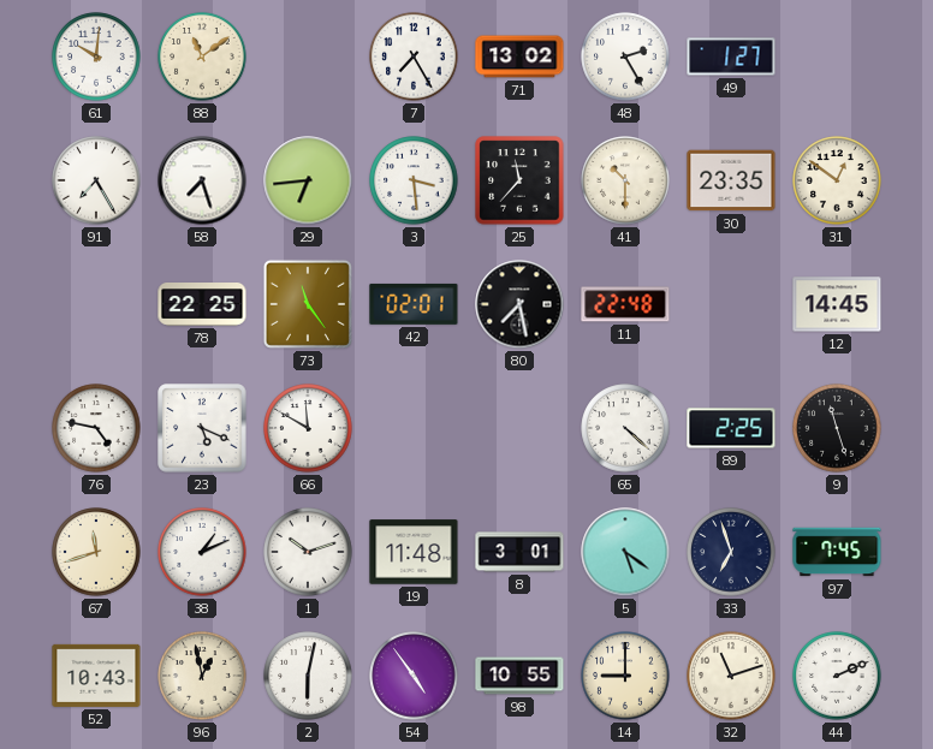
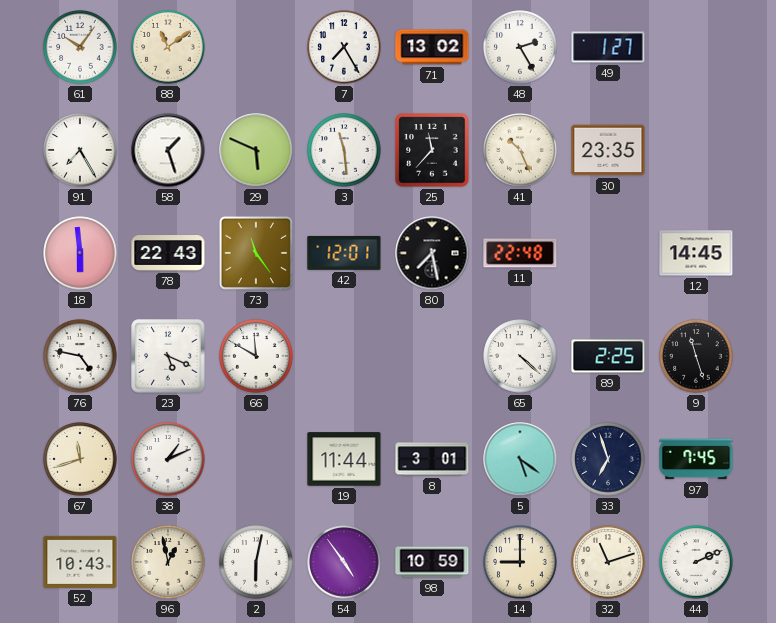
61: 10:01 -> 10:06 (80, 47)
58: 7:27 -> 1:27 (168, 150)
29: 6:44 -> 5:49 (256, 150)
3: 3:29 -> 11:29 (344, 150)
41: 10:30 -> 10:26 (520, 150)
31: 12:51 -> none (837, 180)
18: none -> 5:59 (80, 253)
78: 22:25 -> 22:43 (168, 254)
42: 02:01 -> 12:01 (344, 253)
1: 10:12 -> none (308, 552)
19: 11:48 -> 11:44 (344, 459)
98: 10:55 -> 10:59 (432, 562)
